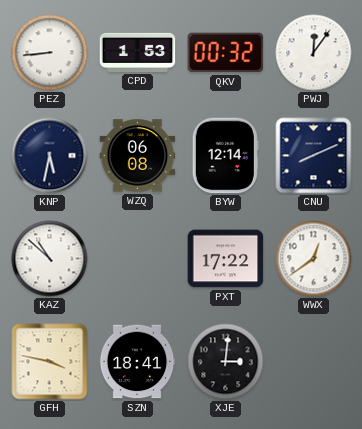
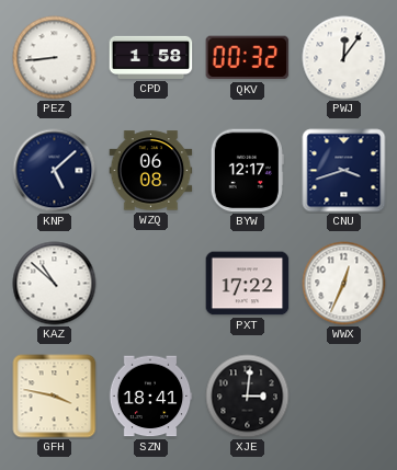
CPD: 1:53 -> 1:58 (151, 57)
KNP: 5:32 -> 5:08 (55, 171)
BYW: 12:14 -> 12:17 (247, 171)
CNU: 8:11 -> 3:42 (344, 171)
WWX: 12:39 -> 12:34 (344, 284)
